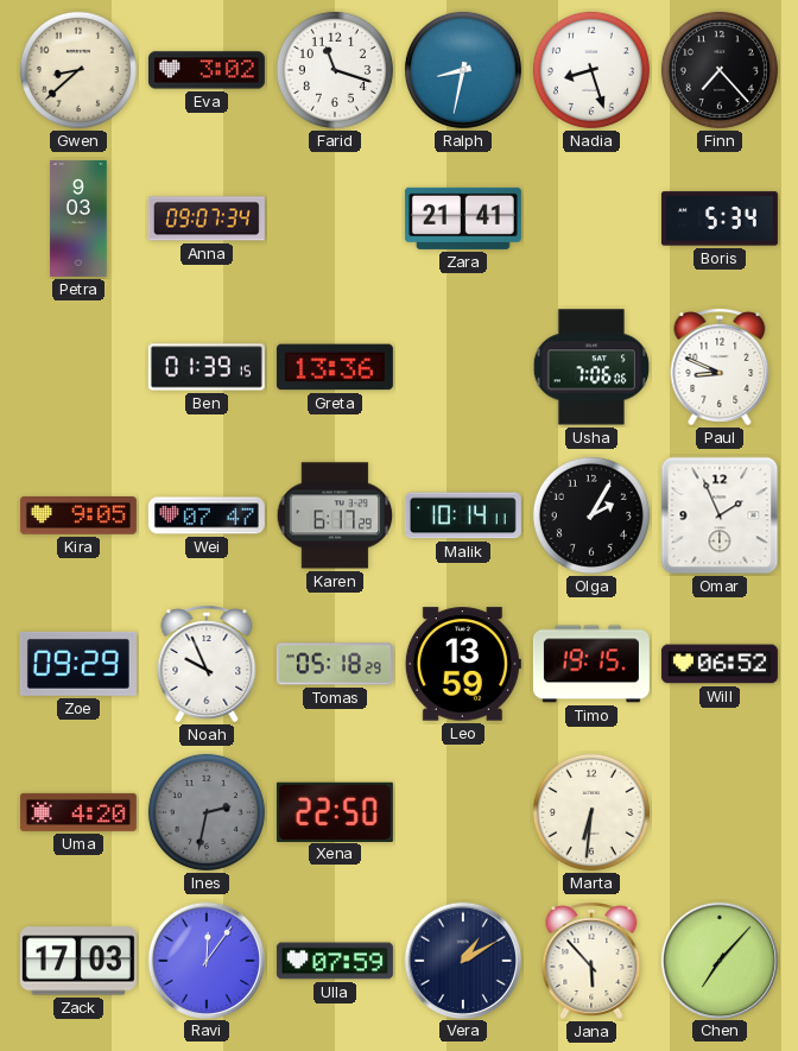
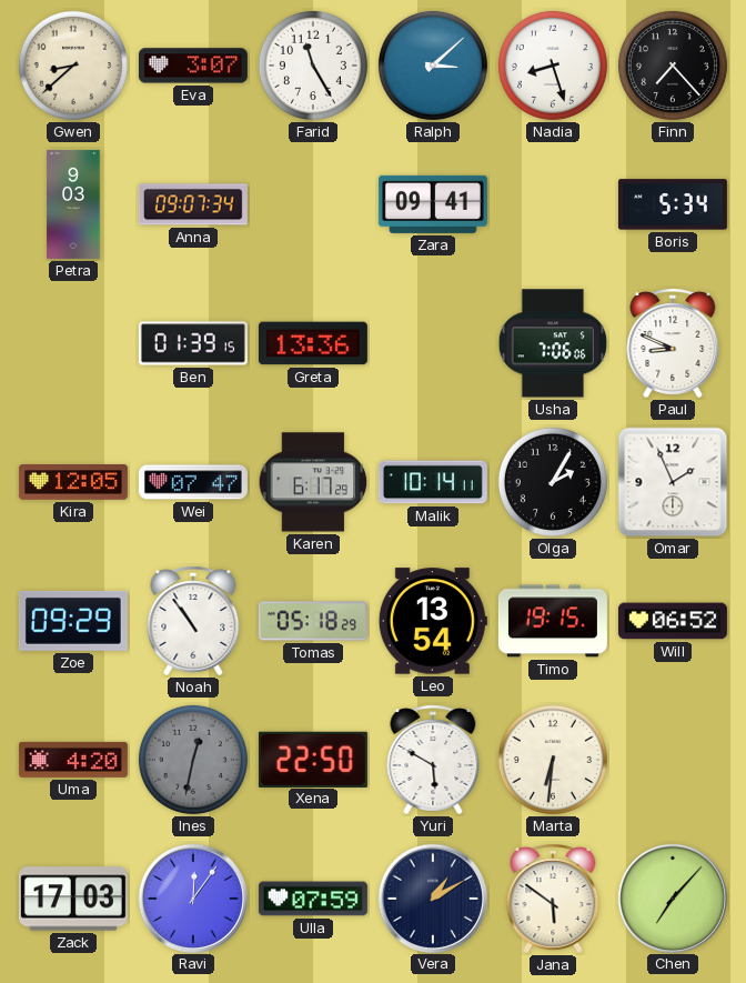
Eva: 3:02 -> 3:07 (193, 66)
Farid: 11:18 -> 11:25 (313, 66)
Ralph: 8:32 -> 3:08 (433, 66)
Zara: 21:41 -> 09:41 (433, 204)
Kira: 9:05 -> 12:05 (73, 482)
Noah: 9:56 -> 10:54 (193, 621)
Leo: 13:59 -> 13:54 (433, 621)
Ines: 2:32 -> 12:32 (193, 760)
Yuri: none -> 5:50 (433, 760)
Jana: 5:53 -> 5:51 (553, 899)
